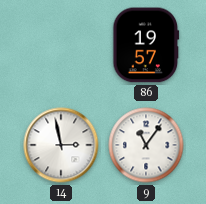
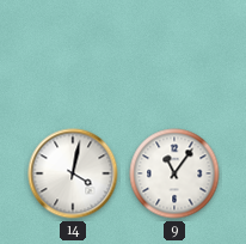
86: 19:57 -> none (146, 45)
14: 2:58 -> 4:02 (73, 173)
